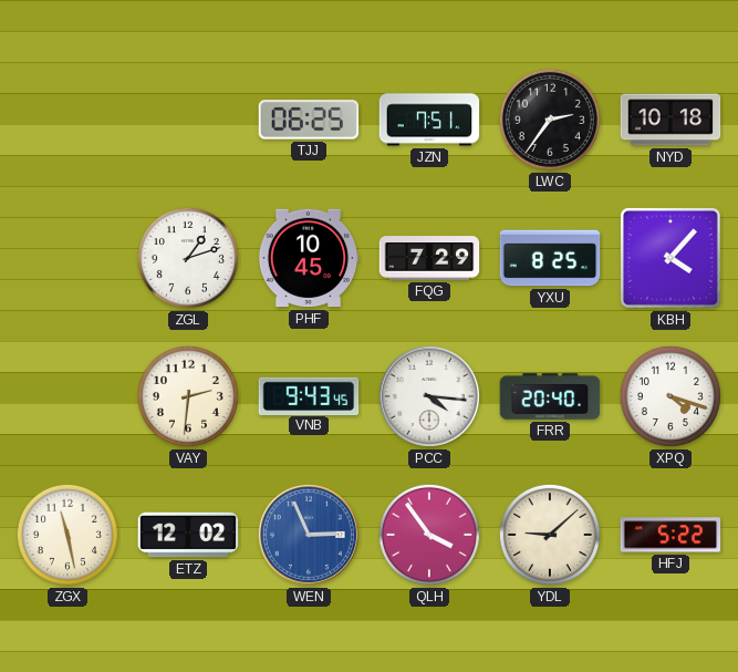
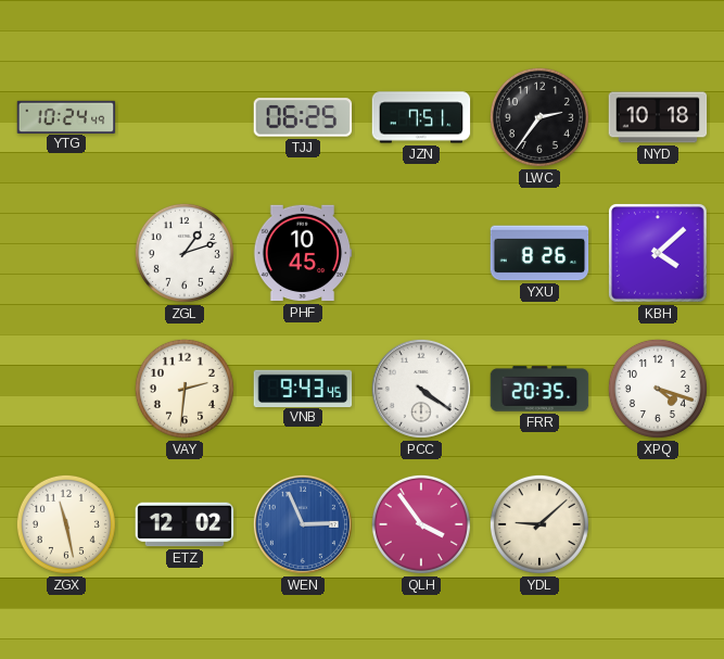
YTG: none -> 10:24 (66, 116)
FQG: 7:29 -> none (429, 258)
YXU: 8:25 -> 8:26 (539, 253)
KBH: 4:07 -> 4:08 (659, 254)
PCC: 4:16 -> 4:21 (421, 389)
FRR: 20:40 -> 20:35 (539, 389)
HFJ: 5:22 -> none (671, 535)
